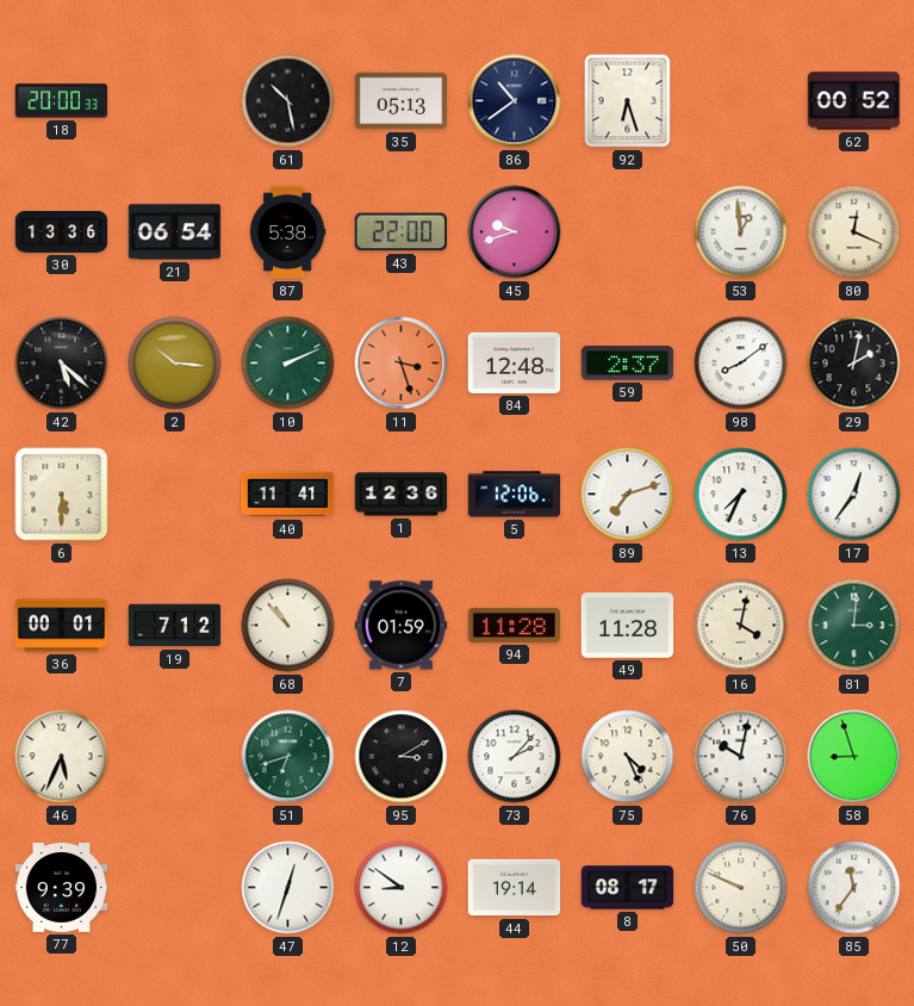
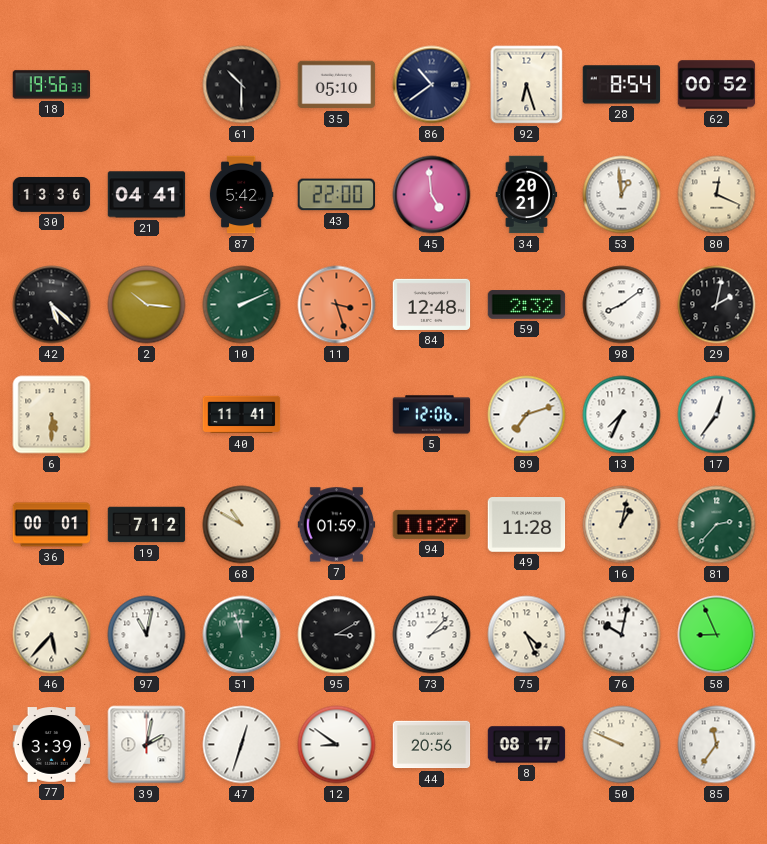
18: 20:00 -> 19:56 (52, 85)
61: 10:28 -> 10:30 (242, 85)
35: 05:13 -> 05:10 (337, 85)
28: none -> 8:54 (622, 85)
21: 06:54 -> 04:41 (147, 195)
87: 5:38 -> 5:42 (241, 195)
45: 9:42 -> 4:59 (432, 195)
34: none -> 20:21 (527, 195)
59: 2:37 -> 2:32 (527, 305)
1: 12:36 -> none (402, 495)
68: 10:53 -> 10:50 (242, 525)
94: 11:28 -> 11:27 (432, 524)
16: 4:02 -> 1:02 (622, 525)
81: 3:01 -> 2:37 (717, 525)
46: 5:34 -> 5:37 (52, 635)
97: none -> 11:02 (147, 635)
51: 6:42 -> 11:57 (242, 635)
58: 8:57 -> 8:56 (717, 635)
77: 9:39 -> 3:39 (52, 745)
39: none -> 2:02 (147, 745)
44: 19:14 -> 20:56 (432, 745)
